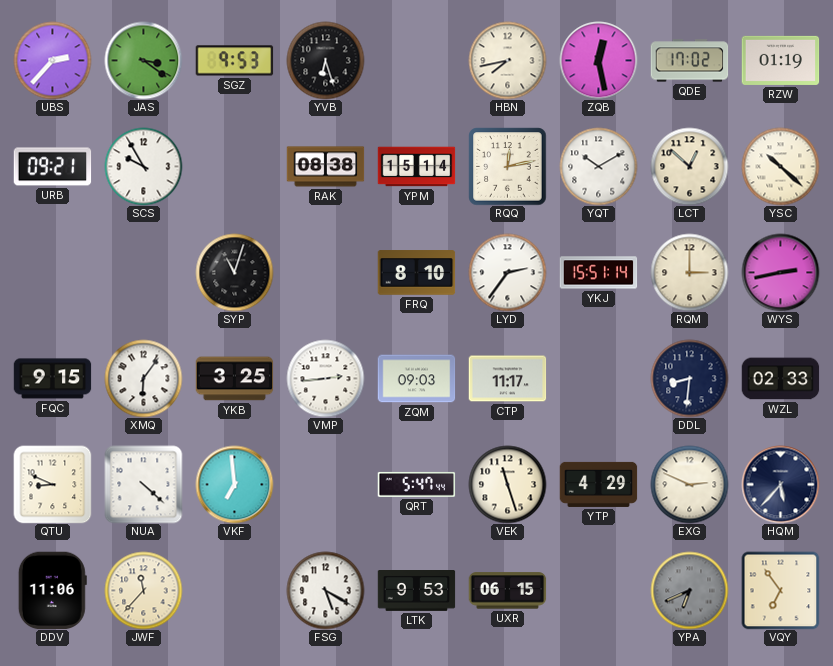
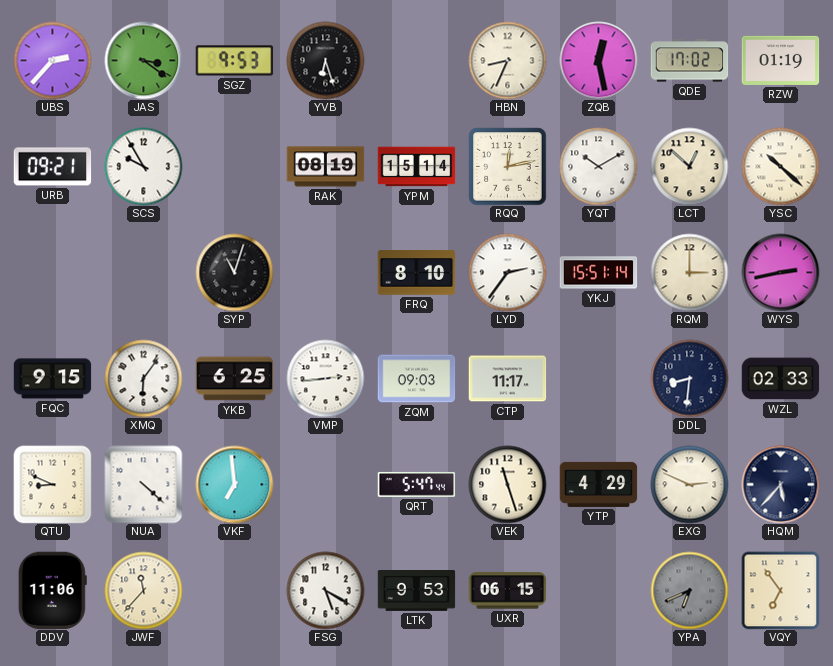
HBN: 7:43 -> 8:34 (507, 60)
RAK: 08:38 -> 08:19 (325, 167)
YKB: 3:25 -> 6:25 (234, 379)
